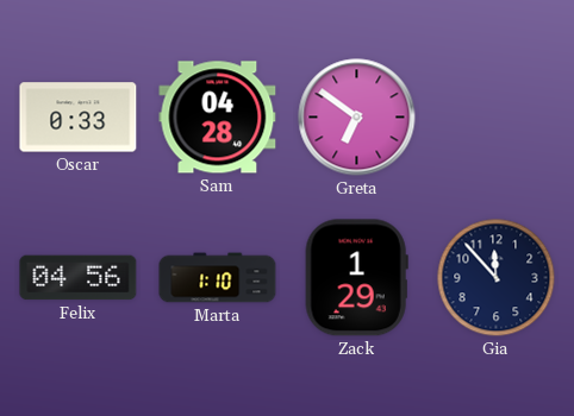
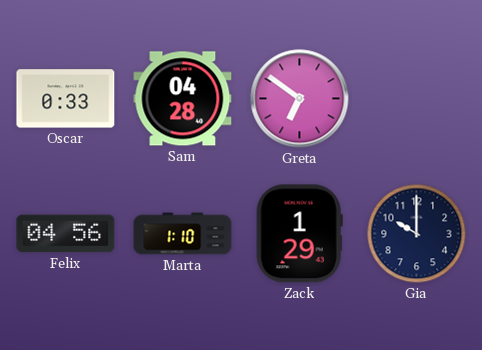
Gia: 11:53 -> 10:00 (417, 234)
